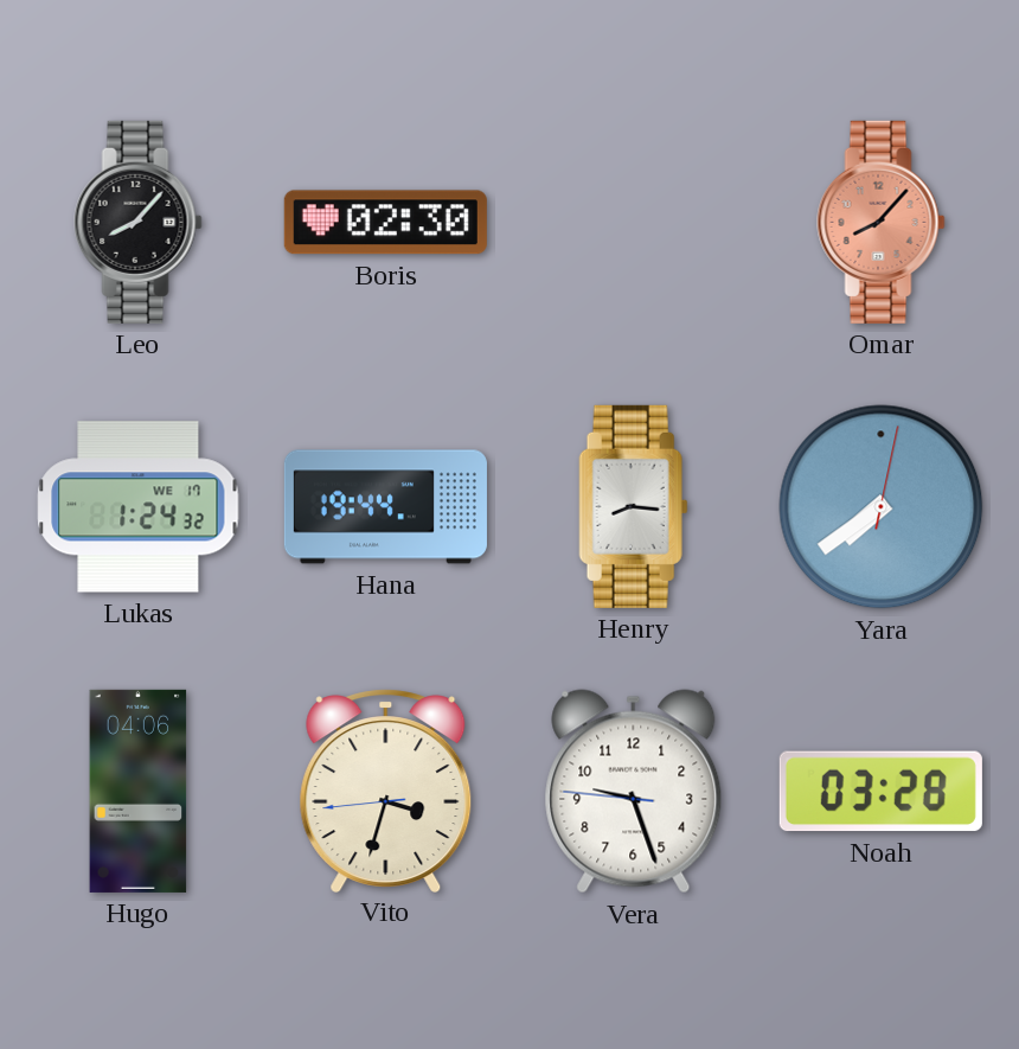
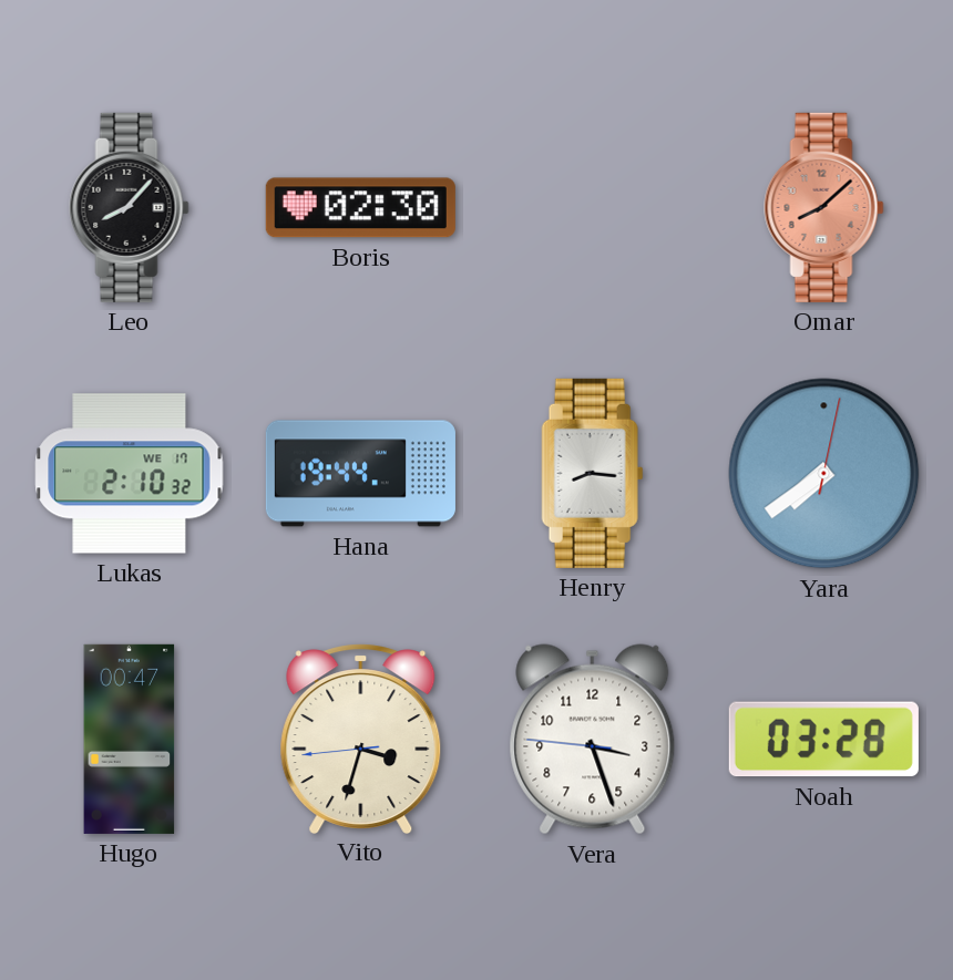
Omar: 8:07 -> 8:08 (824, 207)
Lukas: 1:24 -> 2:10 (130, 474)
Hugo: 04:06 -> 00:47 (130, 739)
Vera: 9:26 -> 3:26 (593, 740)
